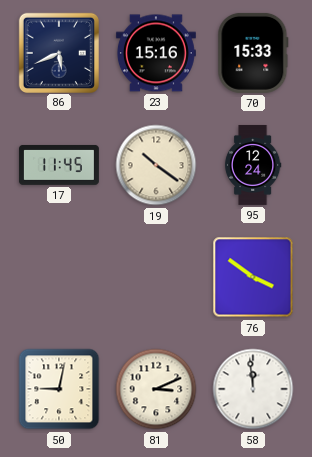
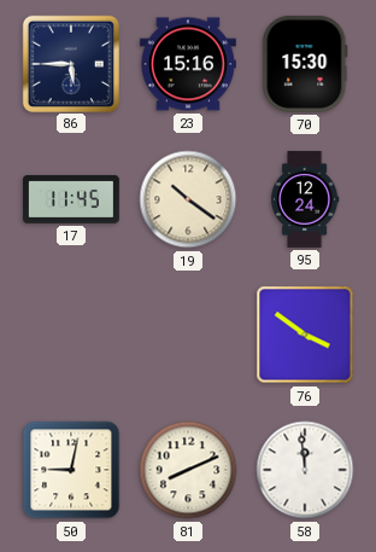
86: 5:41 -> 5:45 (70, 63)
70: 15:33 -> 15:30 (305, 64)
81: 3:11 -> 8:11 (188, 470)
